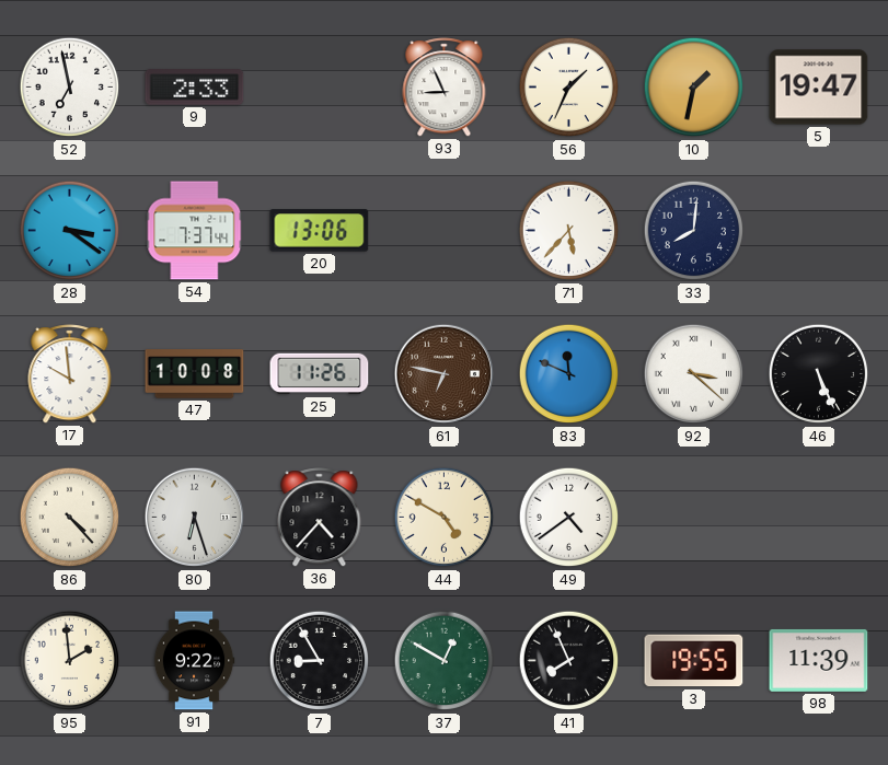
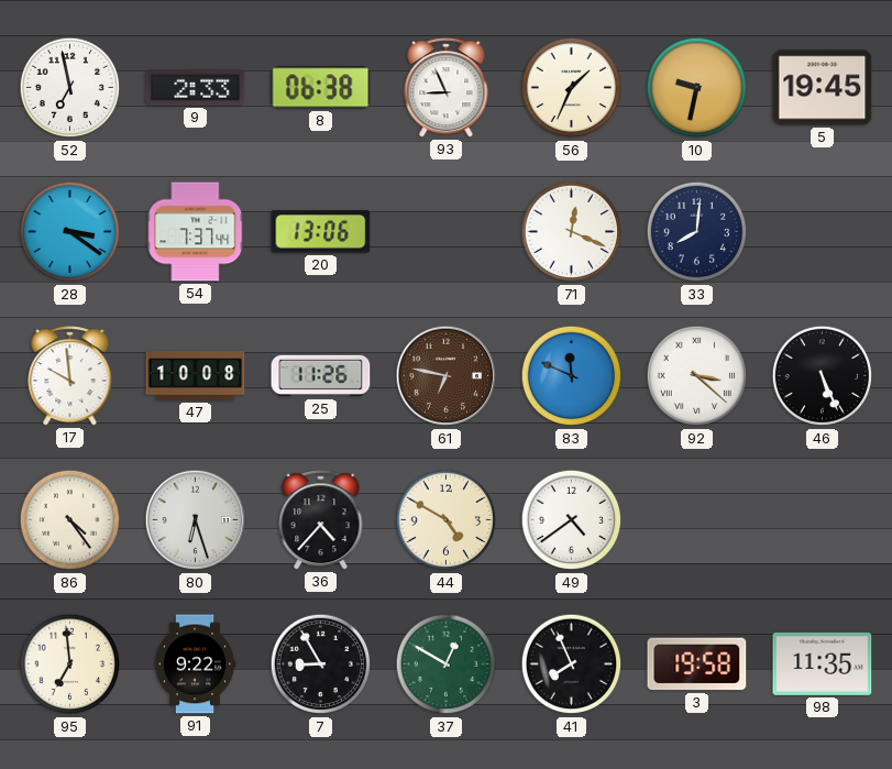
8: none -> 06:38 (321, 88)
10: 1:32 -> 9:32 (697, 88)
5: 19:47 -> 19:45 (823, 88)
71: 5:37 -> 12:19 (572, 232)
86: 4:23 -> 4:24 (70, 520)
95: 1:59 -> 6:59 (70, 664)
3: 19:55 -> 19:58 (697, 664)
98: 11:39 -> 11:35 (823, 663)
